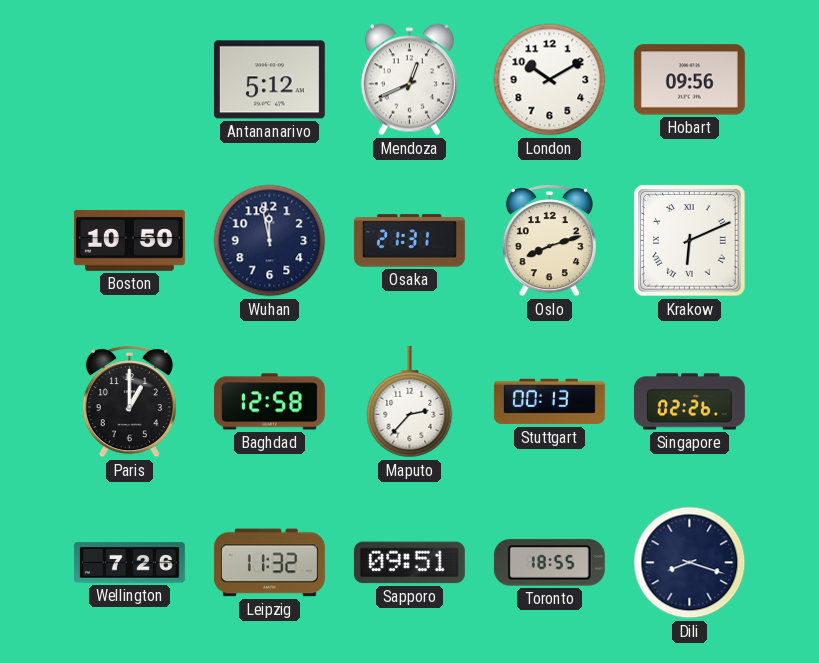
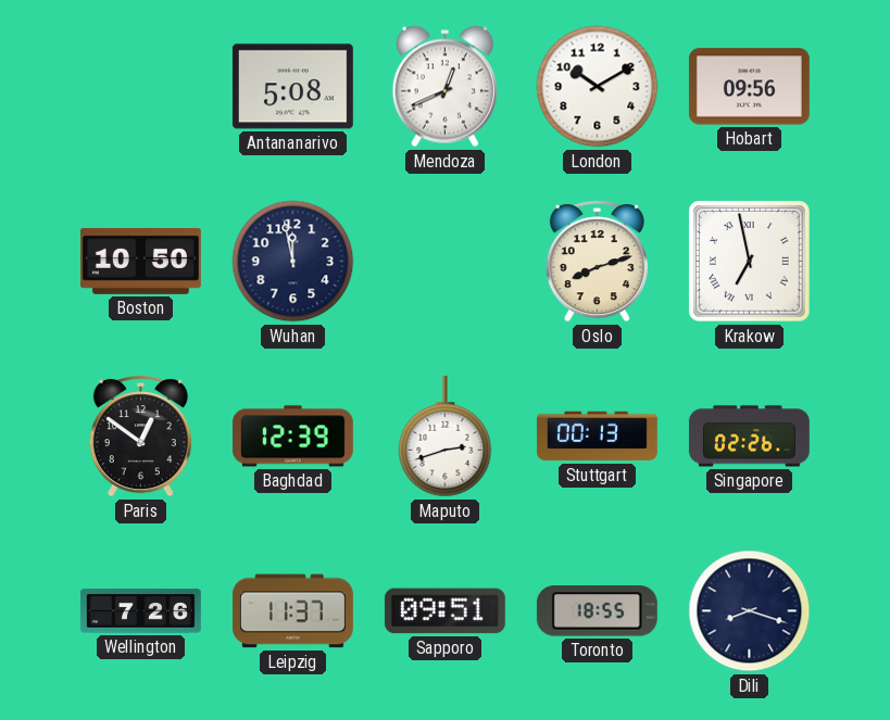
Antananarivo: 5:12 -> 5:08 (292, 87)
Osaka: 21:31 -> none (409, 241)
Krakow: 6:11 -> 6:58 (750, 262)
Paris: 1:00 -> 12:51 (140, 437)
Baghdad: 12:58 -> 12:39 (292, 437)
Maputo: 2:37 -> 2:42 (446, 437)
Leipzig: 11:32 -> 11:37 (292, 611)
